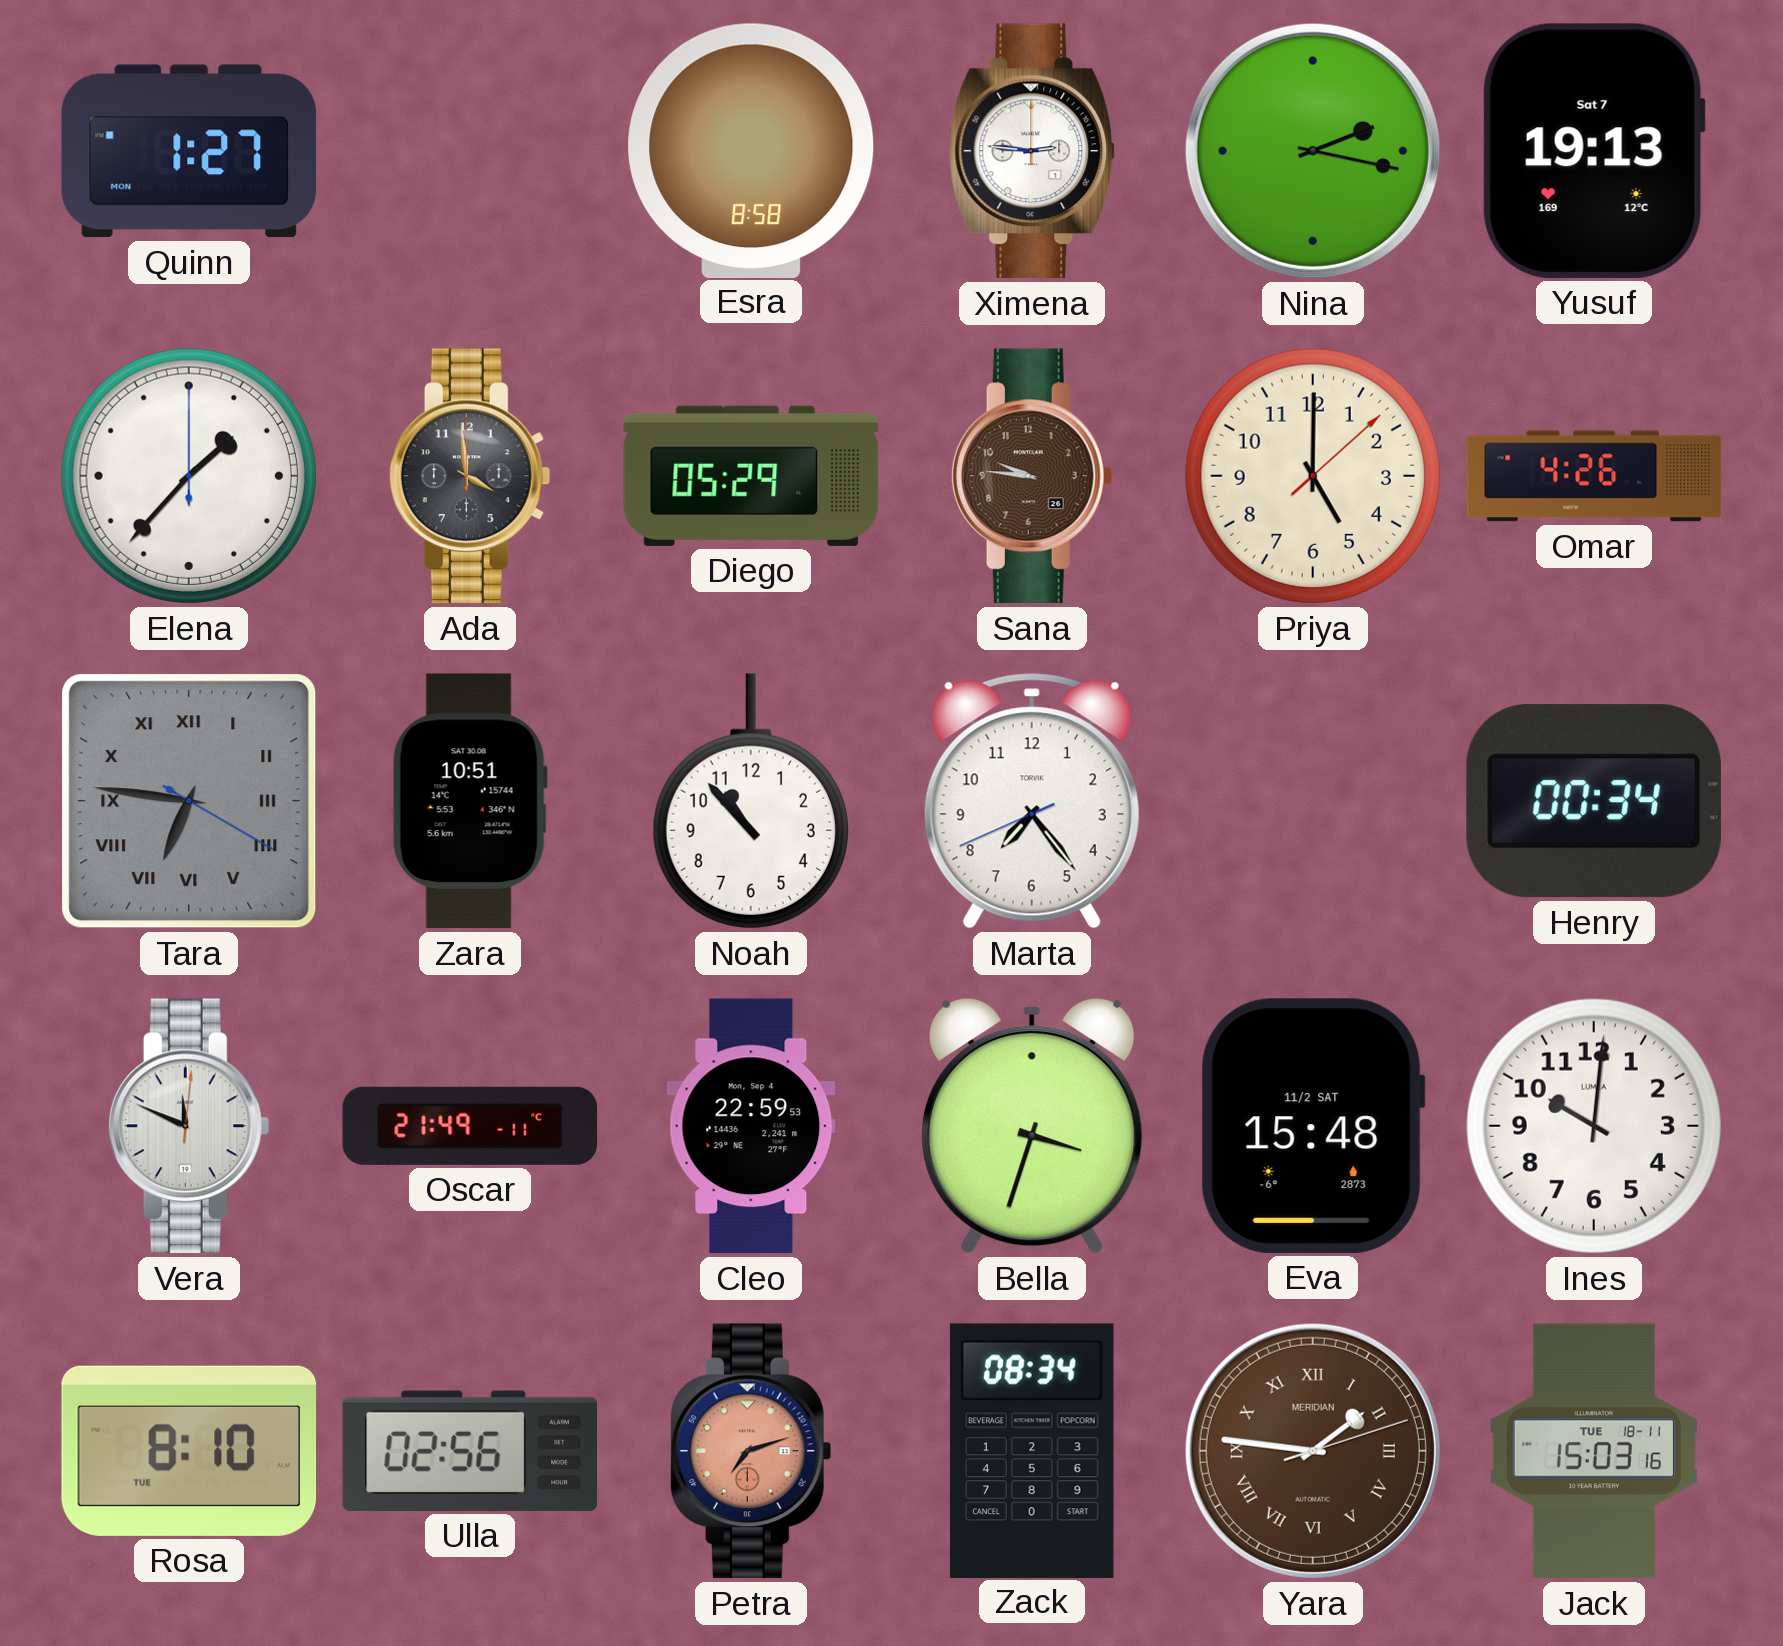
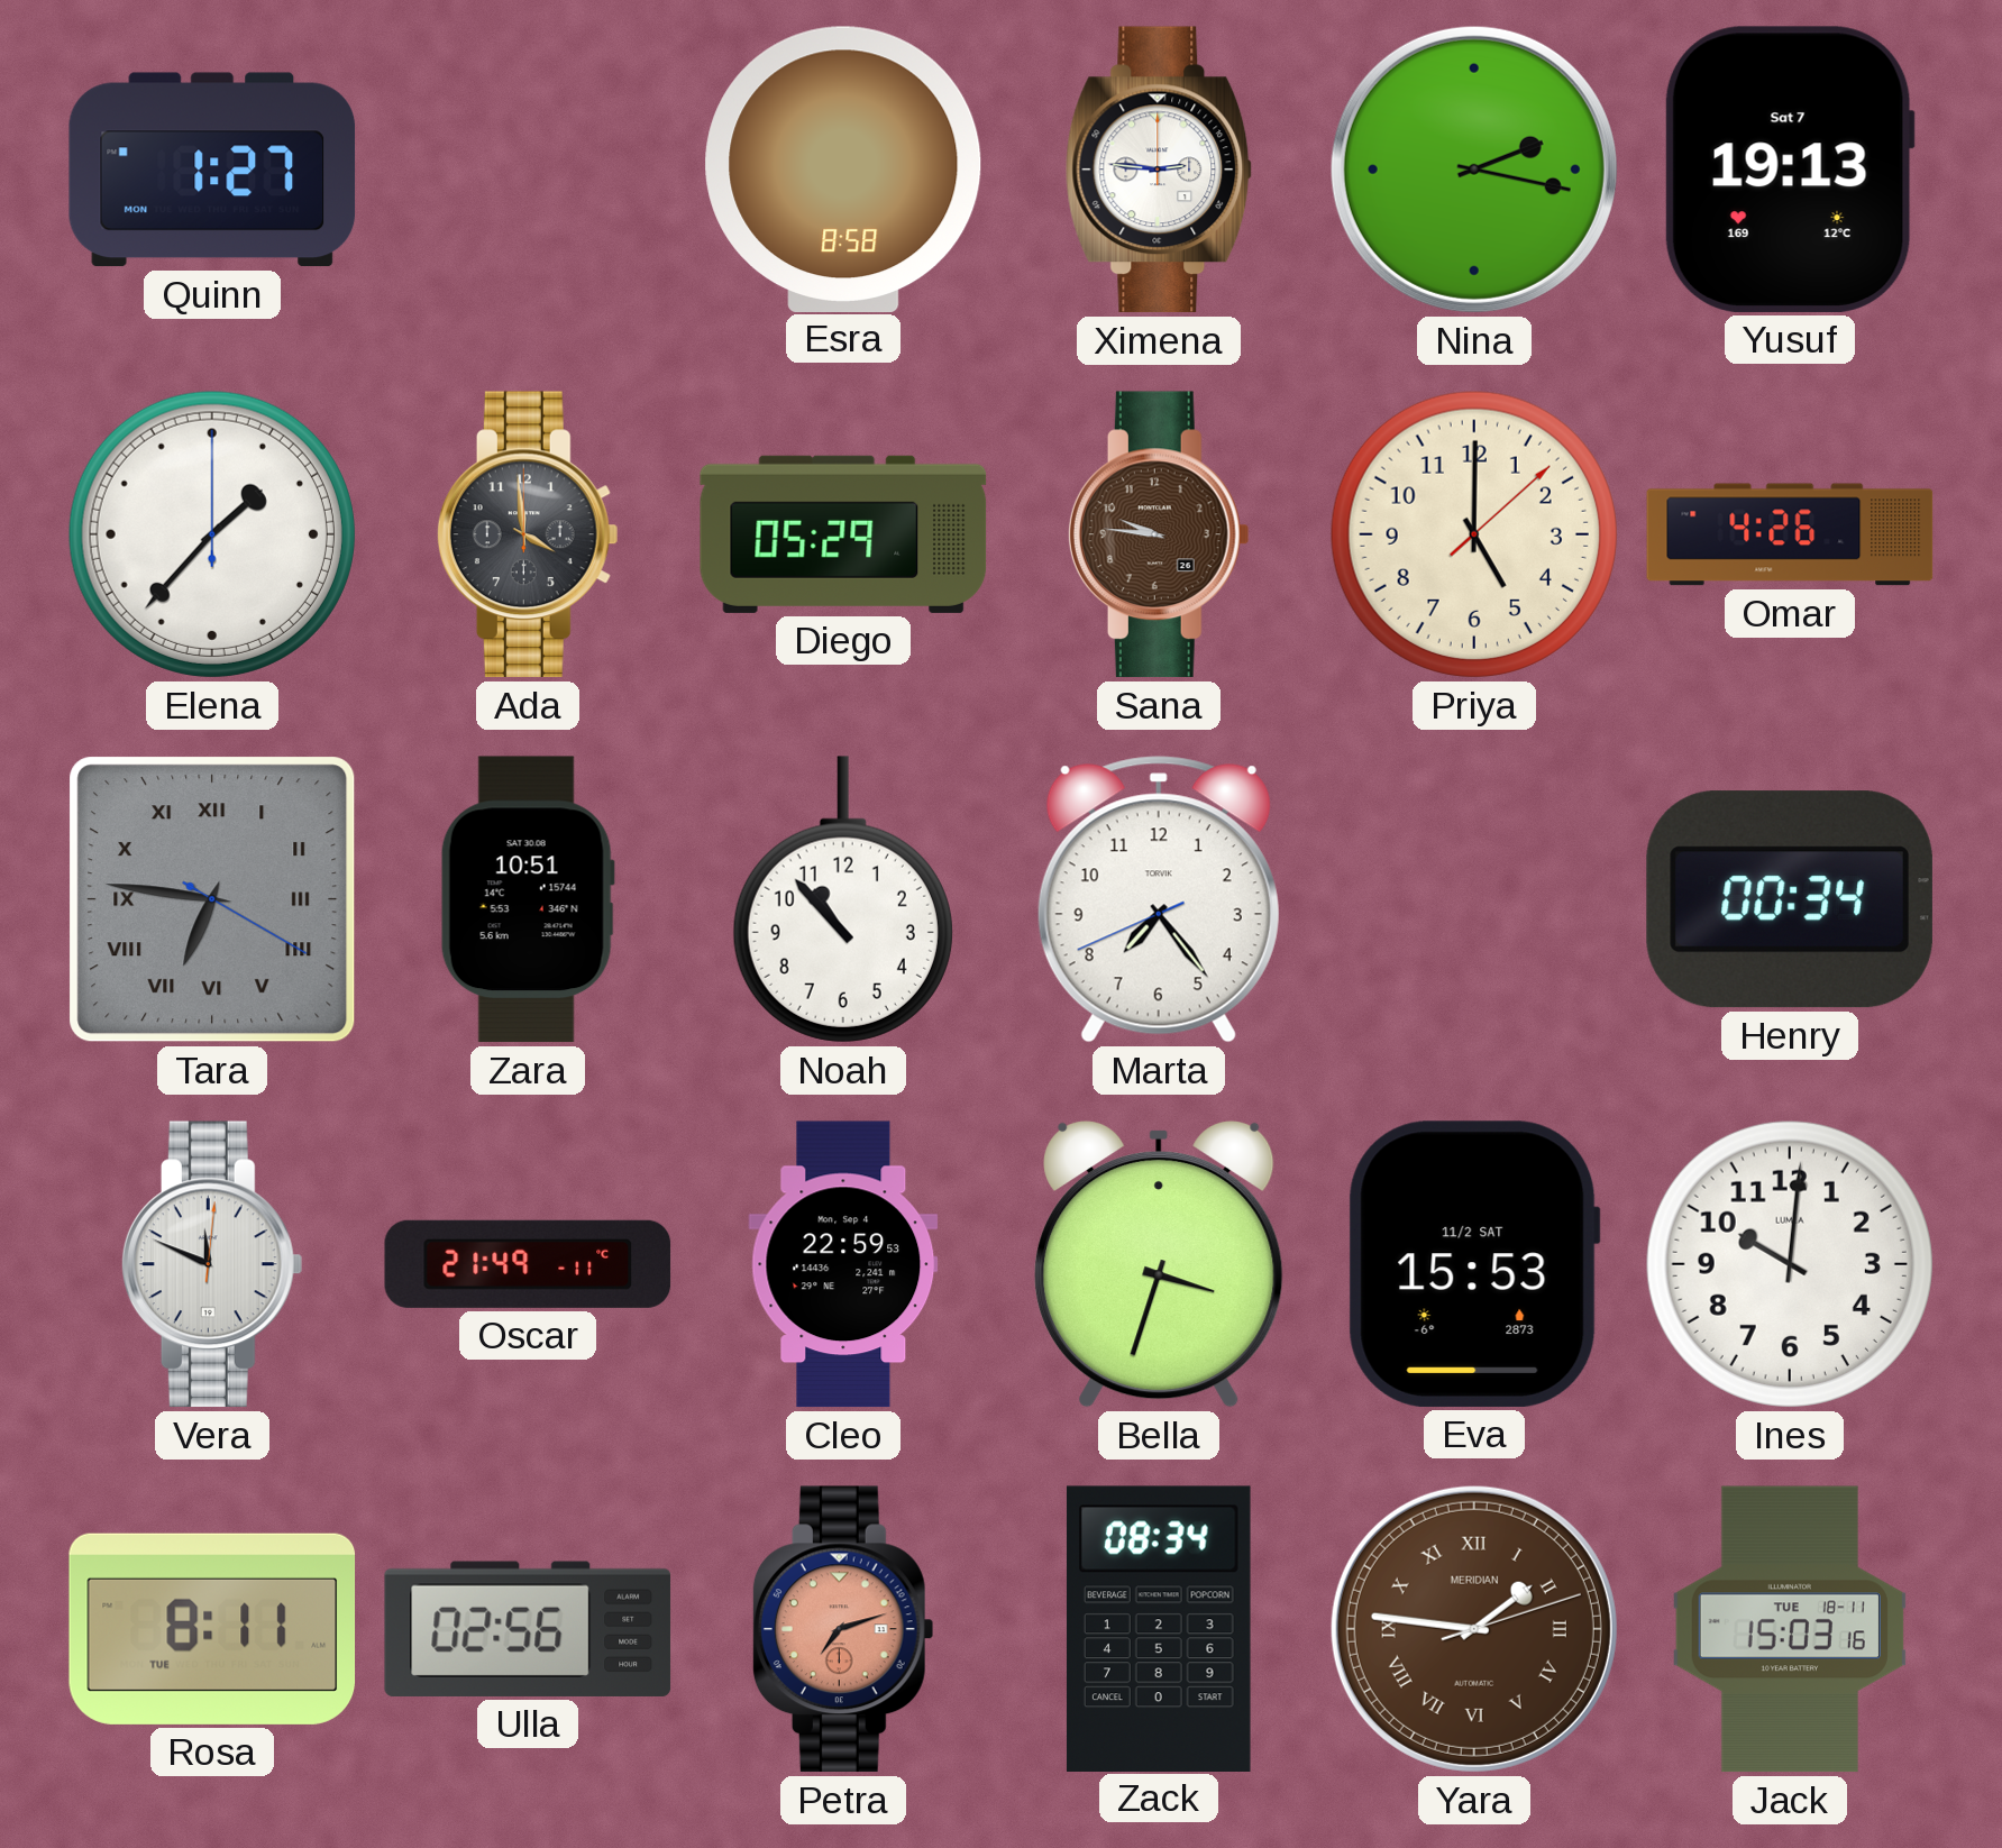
Eva: 15:48 -> 15:53 (1474, 1264)
Rosa: 8:10 -> 8:11 (212, 1629)
